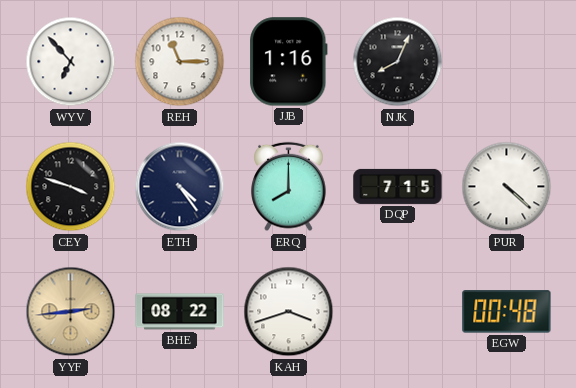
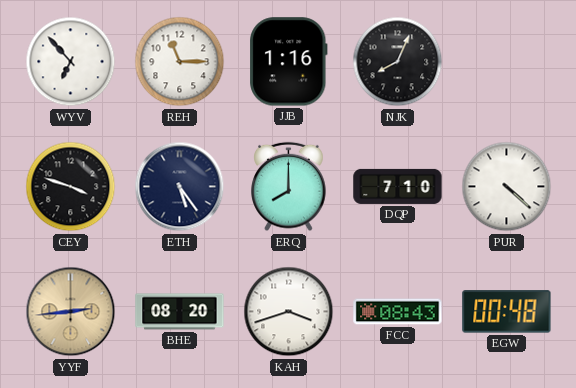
ETH: 4:24 -> 5:24 (180, 187)
DQP: 7:15 -> 7:10 (398, 186)
BHE: 08:22 -> 08:20 (180, 312)
FCC: none -> 08:43 (398, 312)
